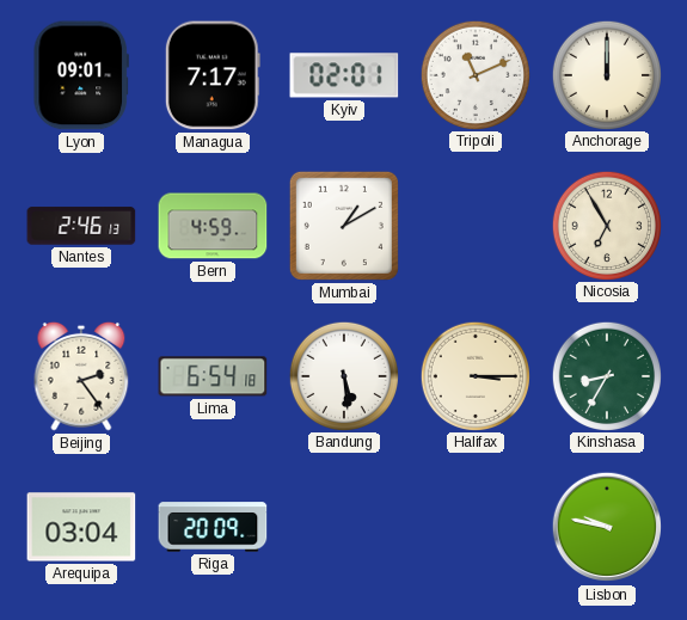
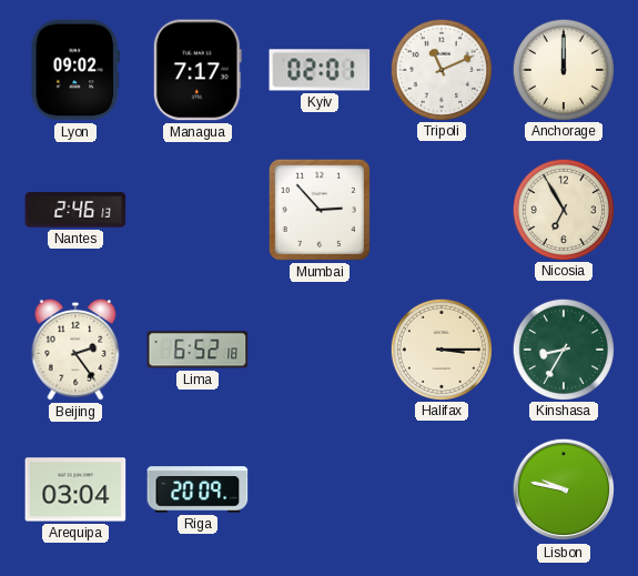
Lyon: 09:01 -> 09:02 (75, 70)
Bern: 4:59 -> none (213, 226)
Mumbai: 1:10 -> 2:53 (320, 210)
Lima: 6:54 -> 6:52 (198, 350)
Bandung: 5:29 -> none (343, 375)
